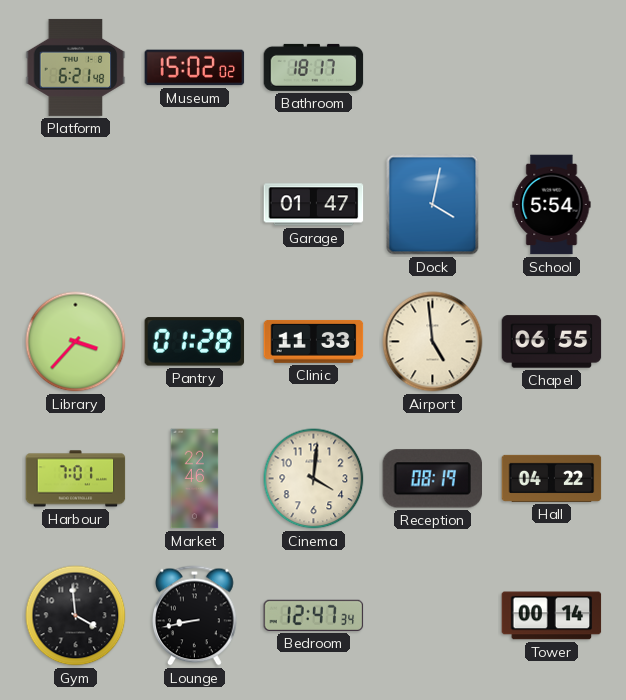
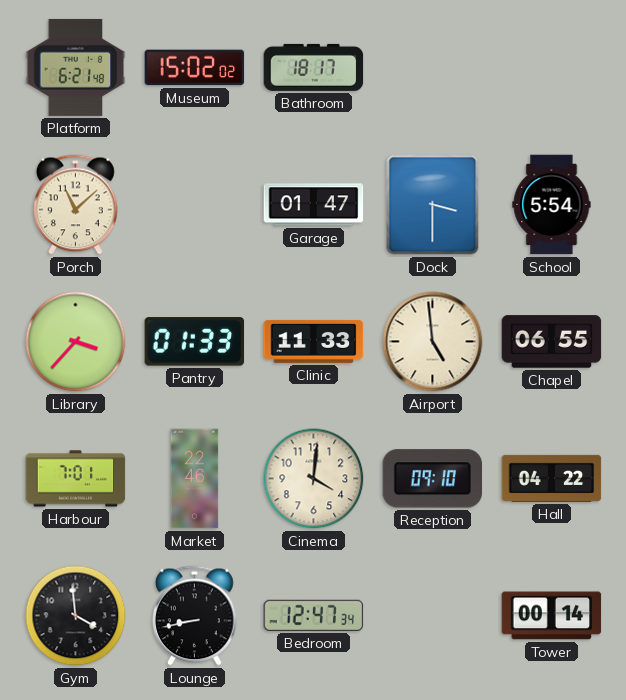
Porch: none -> 11:08 (76, 205)
Dock: 4:02 -> 3:30 (433, 205)
Pantry: 01:28 -> 01:33 (195, 342)
Reception: 08:19 -> 09:10 (432, 479)
